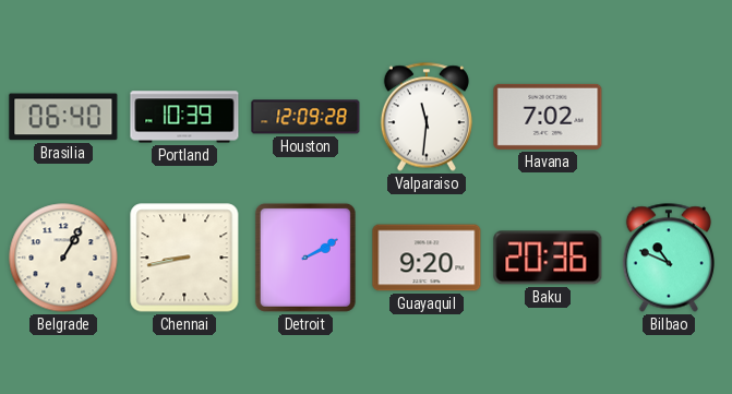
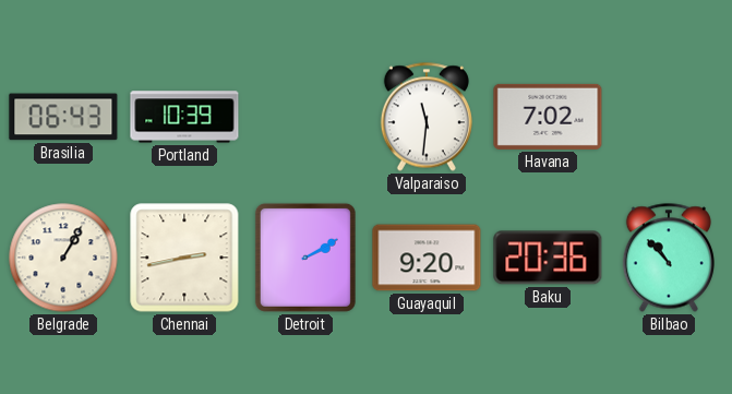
Brasilia: 06:40 -> 06:43 (63, 117)
Houston: 12:09 -> none (305, 117)
Chennai: 8:43 -> 2:43 (184, 258)
Bilbao: 10:49 -> 10:53 (669, 258)
